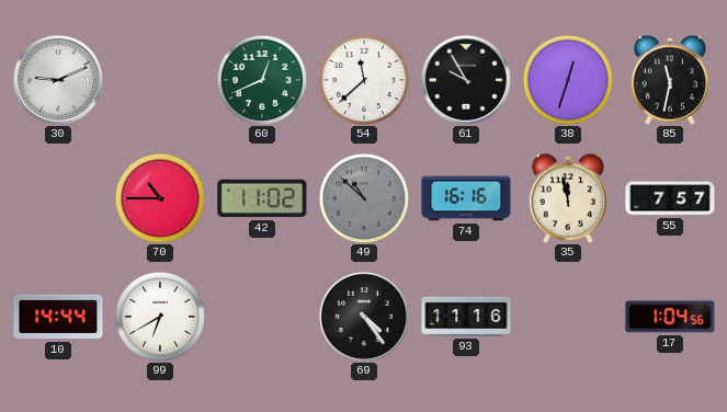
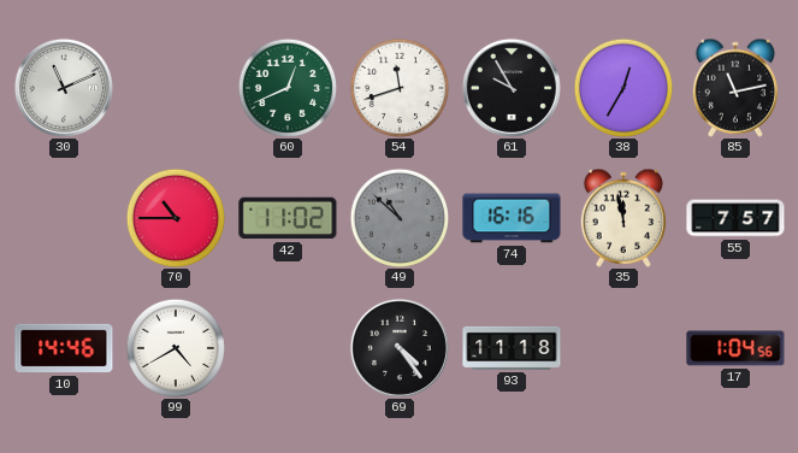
30: 9:11 -> 11:11 (64, 88)
54: 11:38 -> 11:42 (398, 87)
38: 12:33 -> 12:35 (622, 87)
85: 11:32 -> 11:13 (735, 88)
10: 14:44 -> 14:46 (64, 348)
99: 6:40 -> 4:40 (175, 347)
93: 11:16 -> 11:18 (512, 348)
